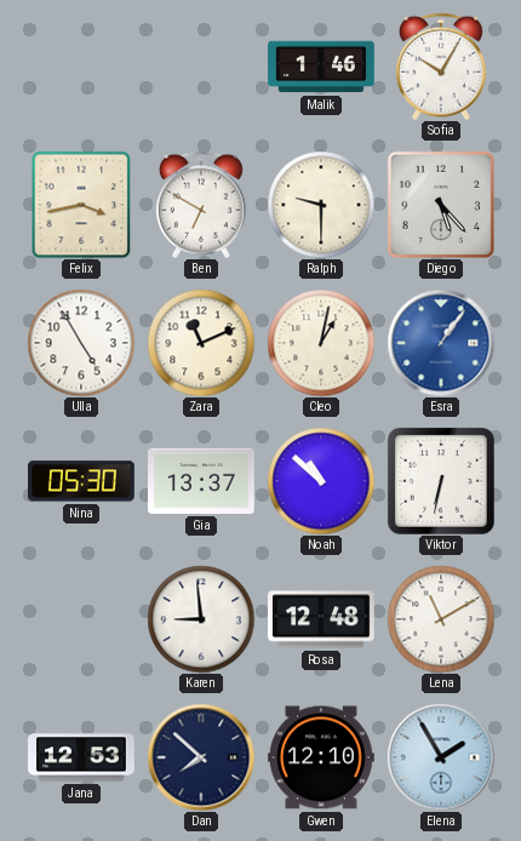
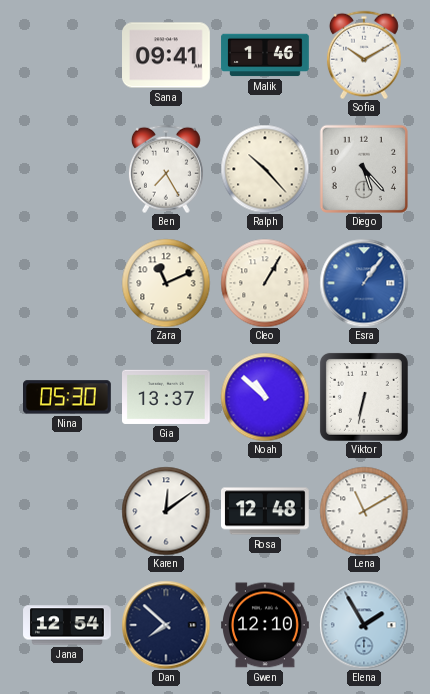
Sana: none -> 09:41 (167, 55)
Sofia: 10:05 -> 10:10 (364, 55)
Felix: 3:43 -> none (81, 205)
Ben: 6:50 -> 7:25 (166, 169)
Ralph: 9:30 -> 10:23 (265, 169)
Ulla: 4:55 -> none (81, 343)
Cleo: 1:02 -> 1:05 (265, 283)
Karen: 8:59 -> 12:09 (166, 511)
Jana: 12:53 -> 12:54 (67, 625)
